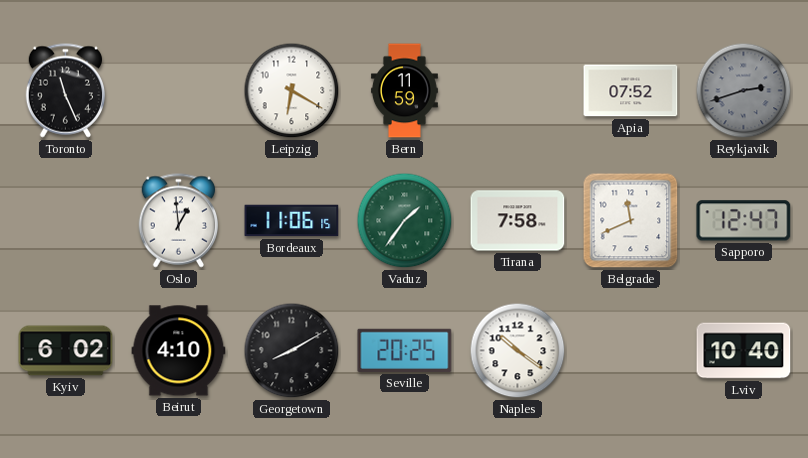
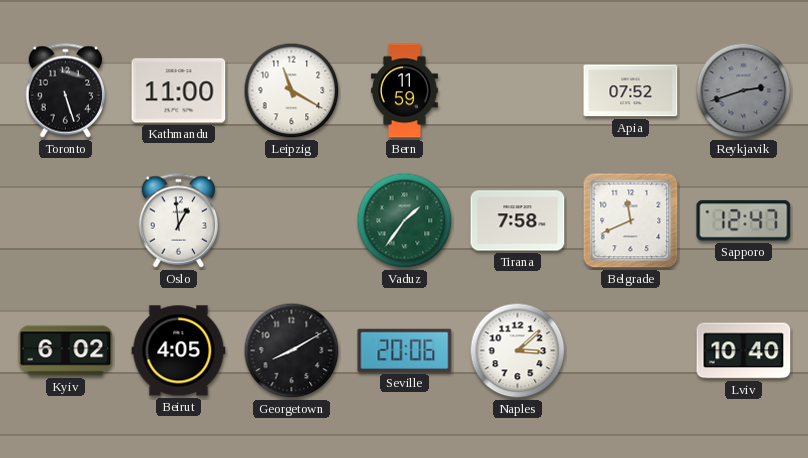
Toronto: 11:26 -> 5:27 (65, 91)
Kathmandu: none -> 11:00 (179, 91)
Leipzig: 6:20 -> 11:20 (292, 91)
Bordeaux: 11:06 -> none (292, 221)
Beirut: 4:10 -> 4:05 (179, 351)
Seville: 20:25 -> 20:06 (405, 350)
Naples: 10:21 -> 3:08 (518, 351)
